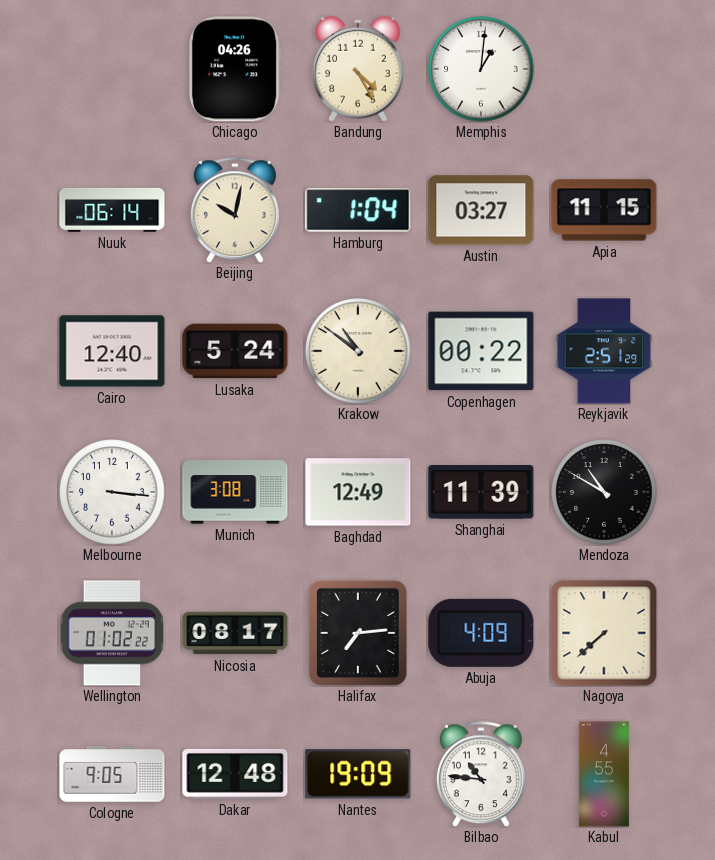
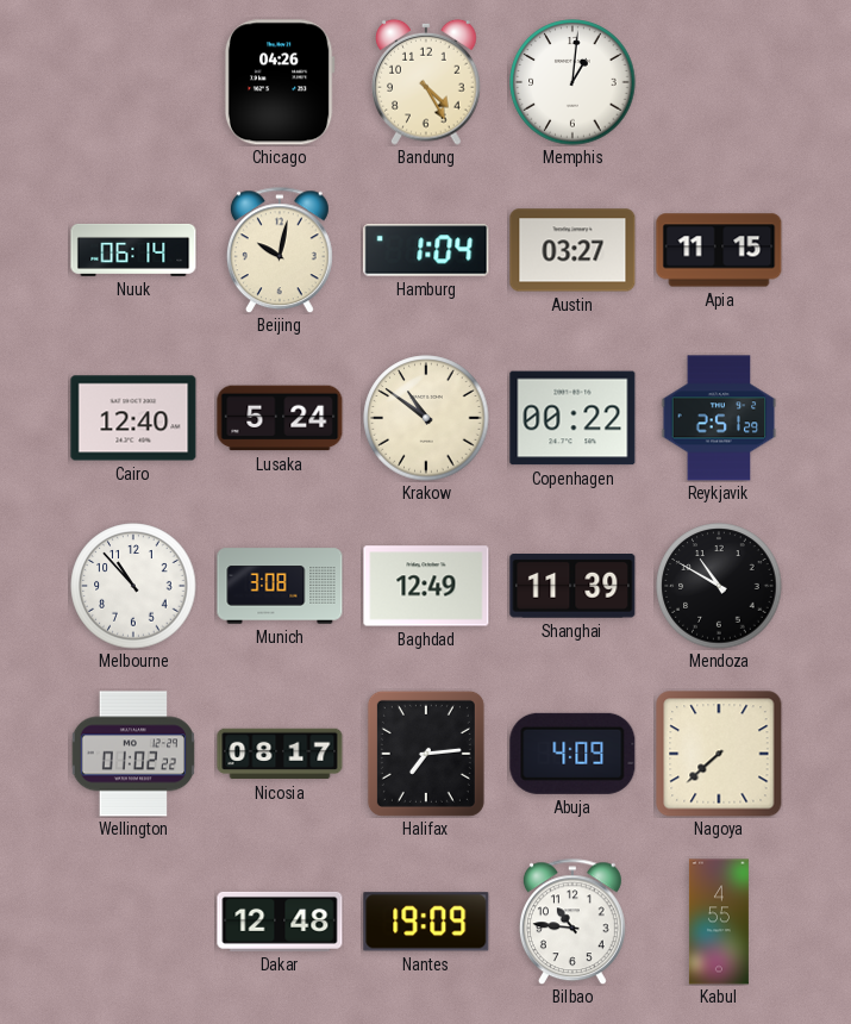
Melbourne: 3:16 -> 10:53 (133, 586)
Cologne: 9:05 -> none (112, 774)
